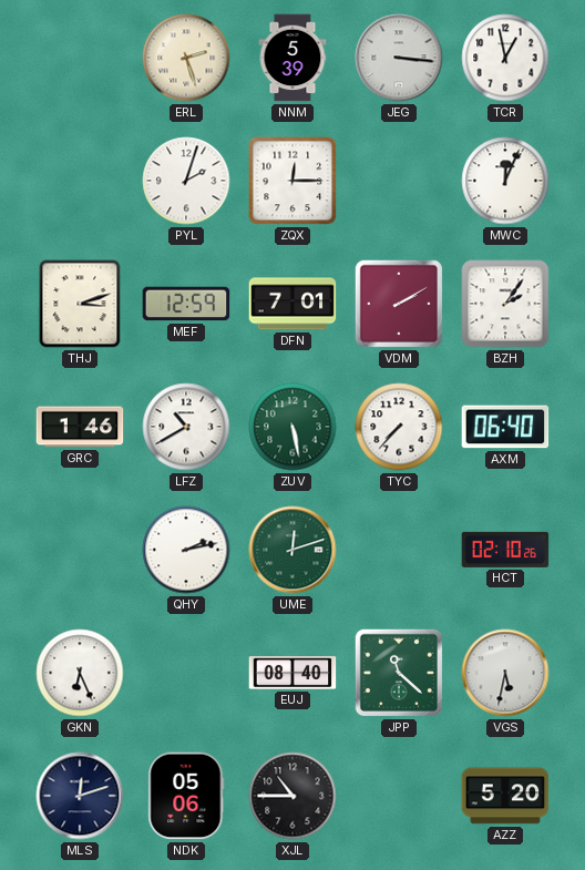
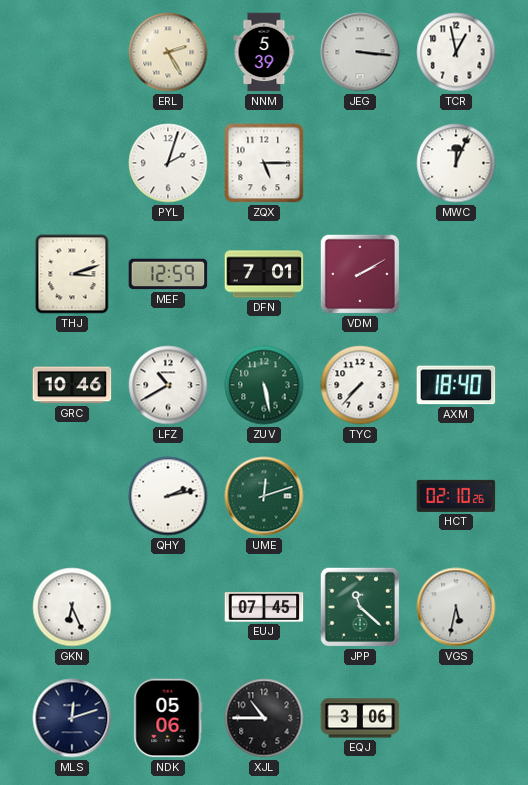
ERL: 2:27 -> 2:25 (168, 52)
ZQX: 12:15 -> 5:15 (264, 163)
BZH: 2:06 -> none (505, 304)
GRC: 1:46 -> 10:46 (72, 385)
AXM: 06:40 -> 18:40 (456, 385)
EUJ: 08:40 -> 07:45 (264, 607)
EQJ: none -> 3:06 (360, 718)
AZZ: 5:20 -> none (505, 796)
